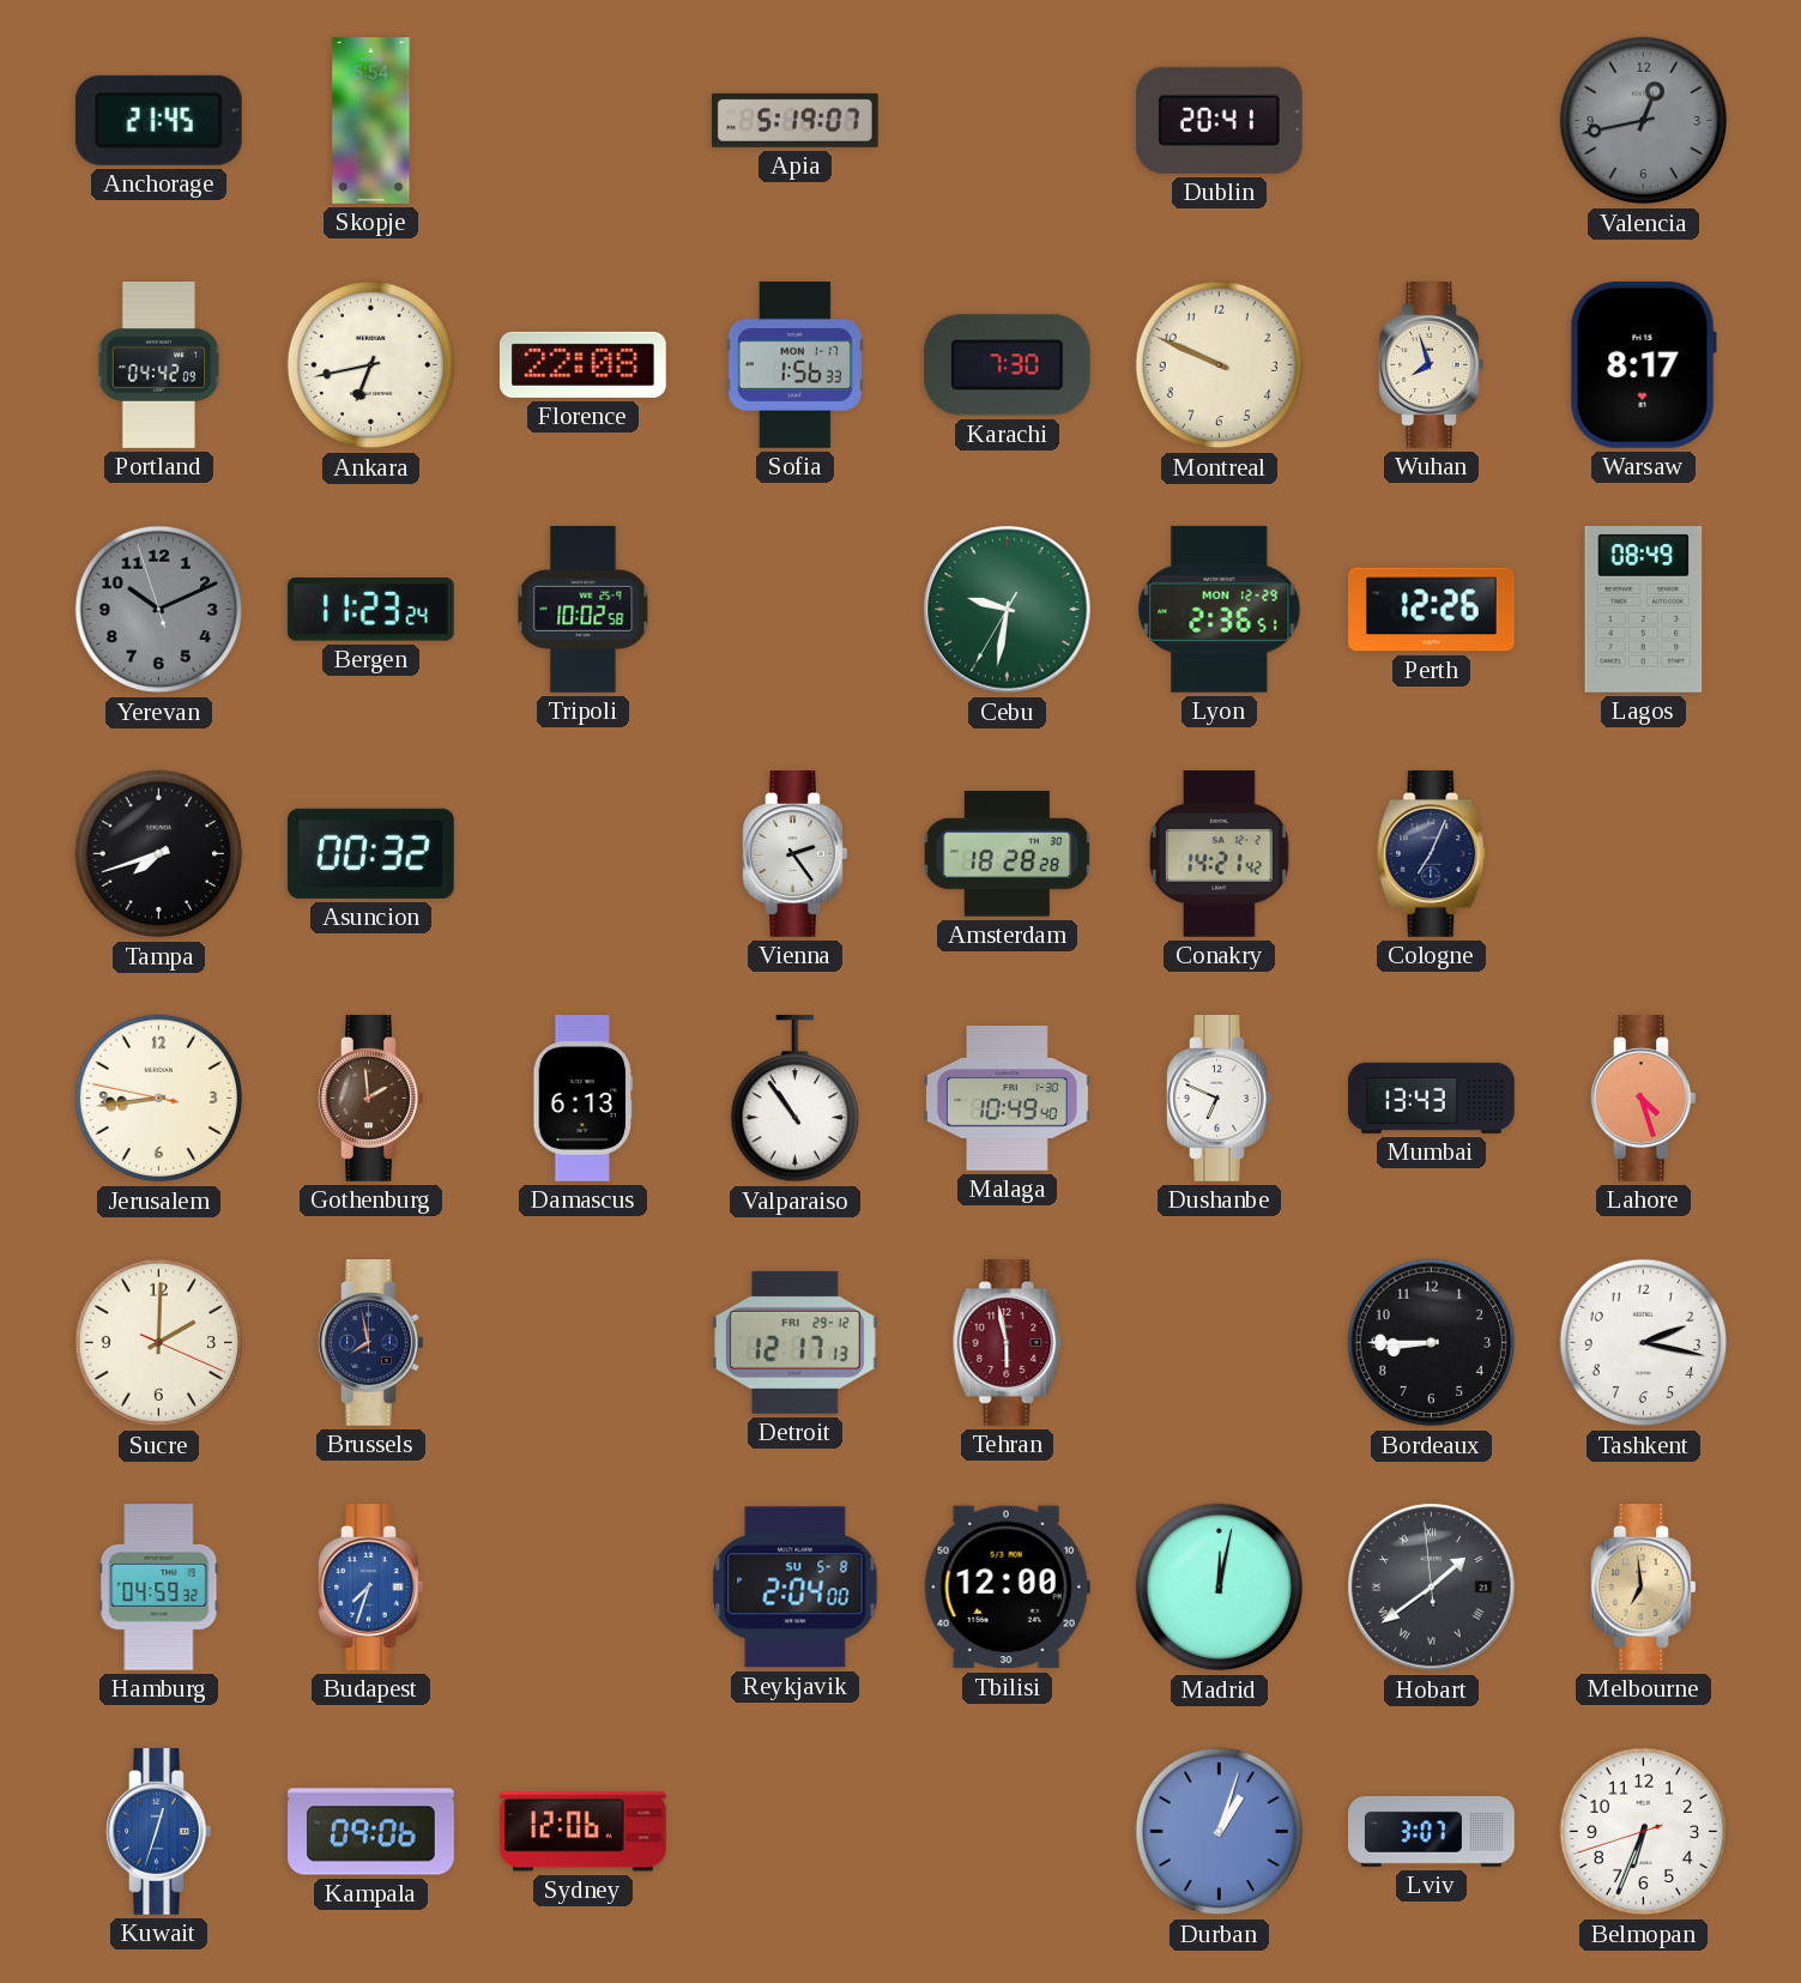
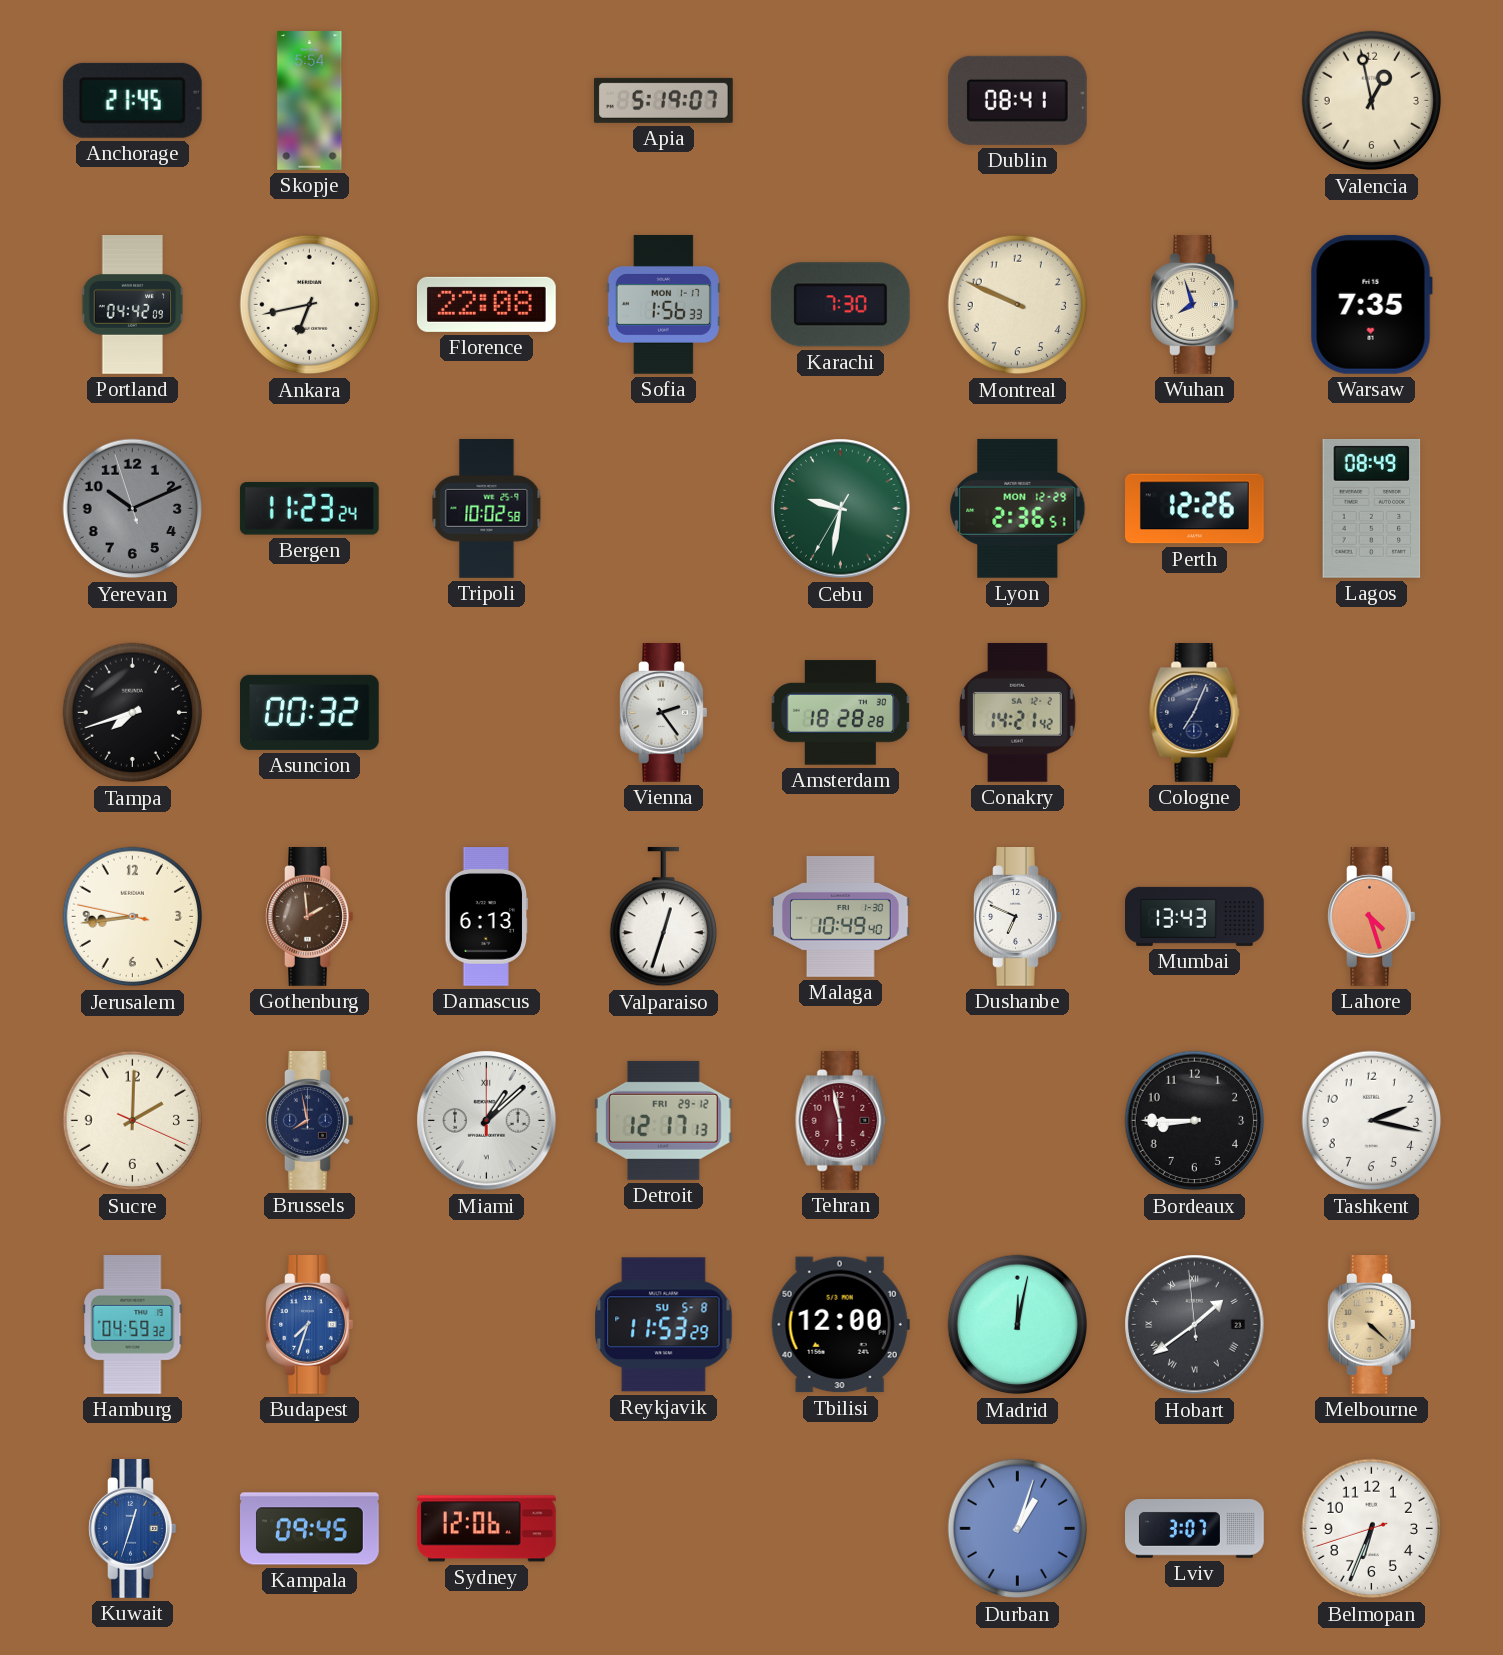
Dublin: 20:41 -> 08:41 (1017, 100)
Valencia: 12:43 -> 12:58 (1372, 101)
Valencia dial: grey -> cream (1372, 101)
Warsaw: 8:17 -> 7:35 (1371, 304)
Valparaiso: 10:54 -> 12:33 (663, 917)
Miami: none -> 1:08 (487, 1121)
Reykjavik: 2:04 -> 11:53 (664, 1325)
Melbourne: 6:59 -> 4:22 (1372, 1325)
Kampala: 09:06 -> 09:45 (310, 1529)
